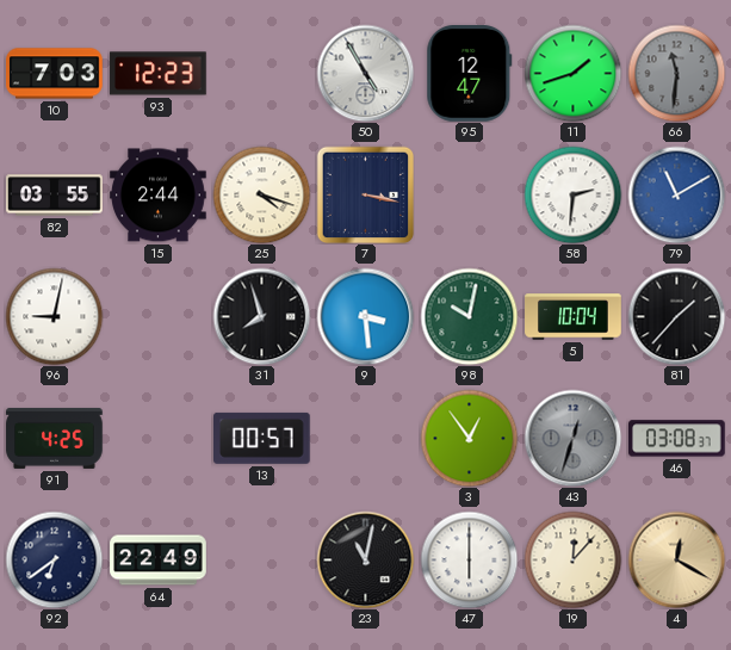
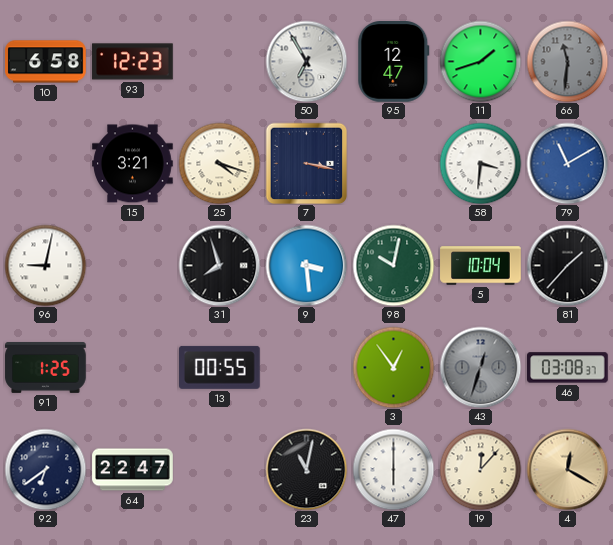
10: 7:03 -> 6:58 (46, 62)
50: 4:55 -> 6:55 (306, 61)
82: 03:55 -> none (55, 196)
15: 2:44 -> 3:21 (133, 164)
58: 2:31 -> 3:31 (480, 163)
91: 4:25 -> 1:25 (46, 367)
13: 00:57 -> 00:55 (220, 367)
64: 22:49 -> 22:47 (133, 470)
